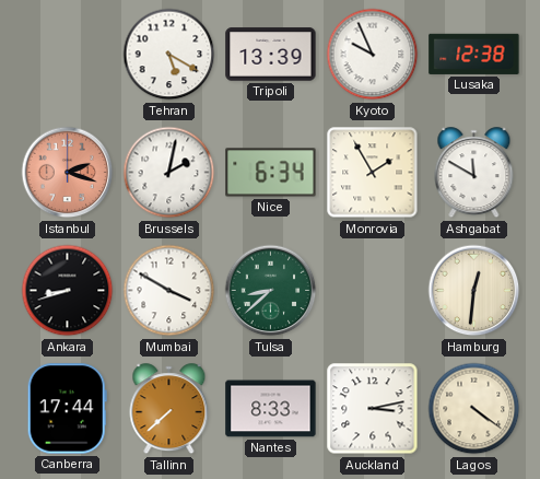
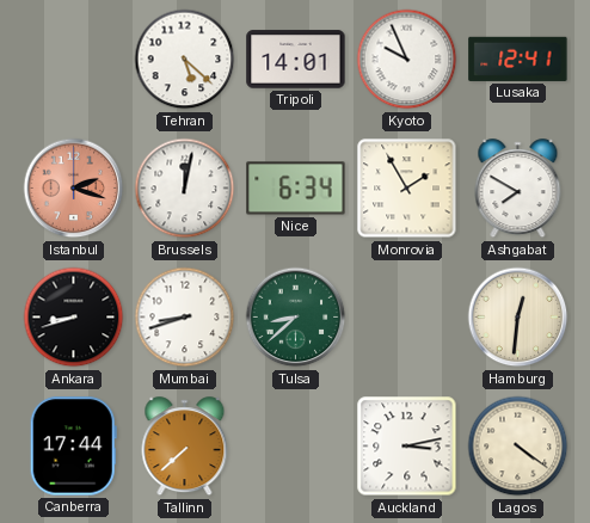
Tehran: 5:20 -> 5:22 (185, 60)
Tripoli: 13:39 -> 14:01 (296, 60)
Lusaka: 12:38 -> 12:41 (518, 59)
Brussels: 2:02 -> 12:02 (185, 189)
Ashgabat: 11:50 -> 7:50 (518, 189)
Mumbai: 3:50 -> 8:42 (185, 318)
Nantes: 8:33 -> none (271, 409)
